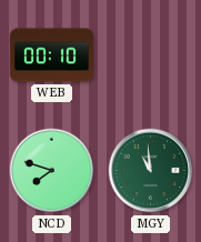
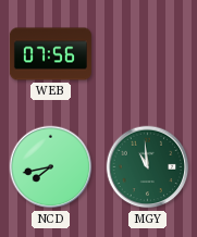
WEB: 00:10 -> 07:56 (50, 54)
NCD: 7:48 -> 7:43 (51, 167)
